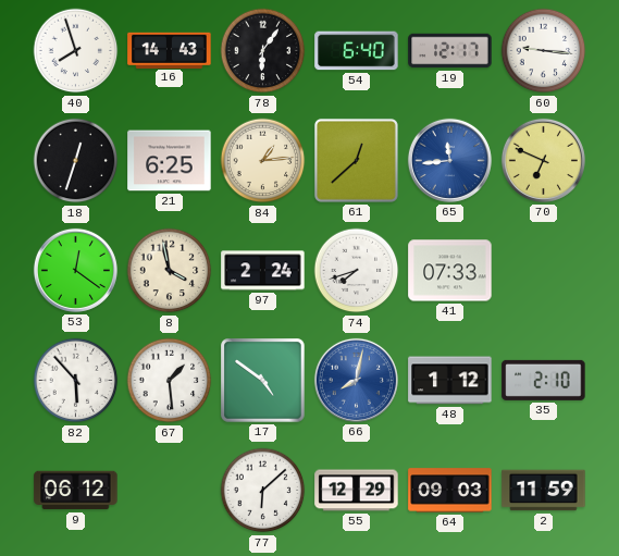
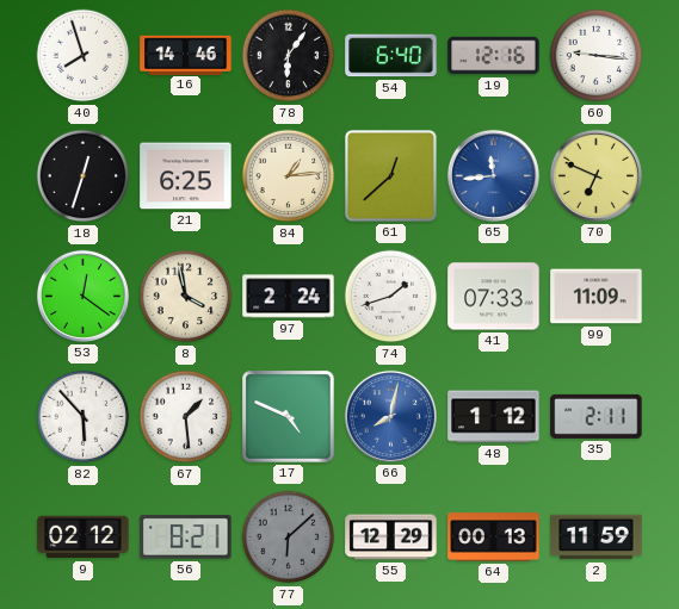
16: 14:43 -> 14:46 (186, 55)
19: 12:17 -> 12:16 (494, 56)
74: 7:42 -> 1:42 (391, 297)
99: none -> 11:09 (597, 297)
17: 4:51 -> 4:49 (289, 417)
35: 2:10 -> 2:11 (597, 416)
9: 06:12 -> 02:12 (84, 537)
56: none -> 8:21 (186, 537)
77 dial: white -> grey (289, 537)
64: 09:03 -> 00:13 (494, 537)
